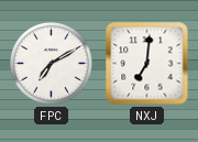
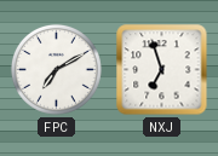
NXJ: 7:01 -> 6:57 (162, 70)
